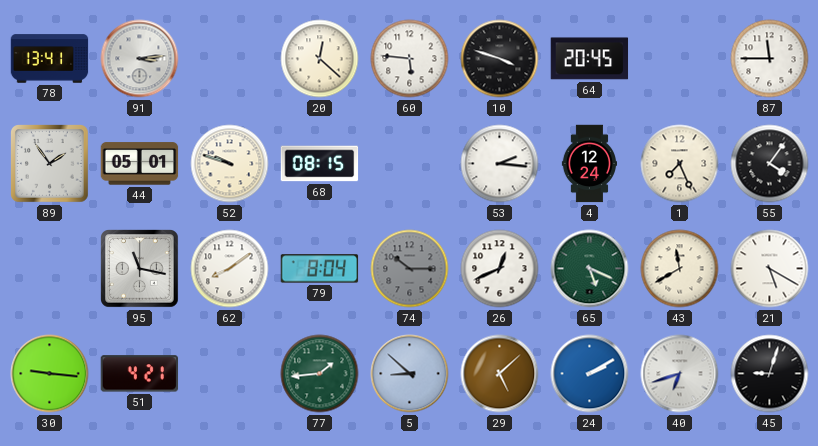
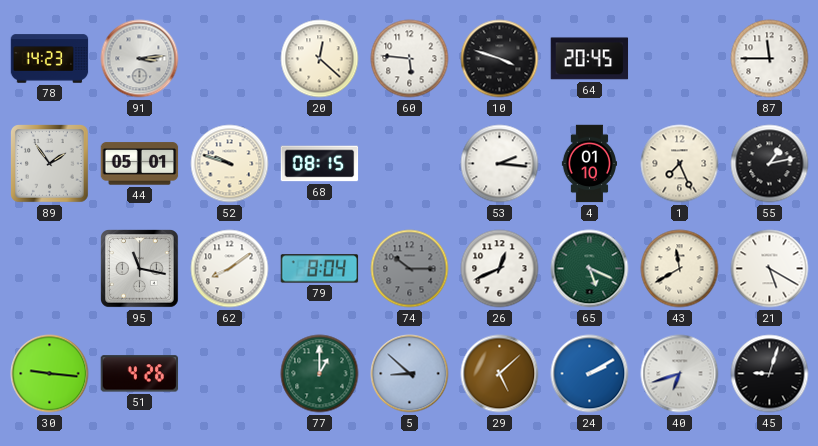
78: 13:41 -> 14:23 (50, 59)
4: 12:24 -> 01:10 (589, 164)
55: 4:06 -> 1:13 (770, 164)
51: 4:21 -> 4:26 (140, 374)
77: 1:44 -> 1:00 (320, 374)
